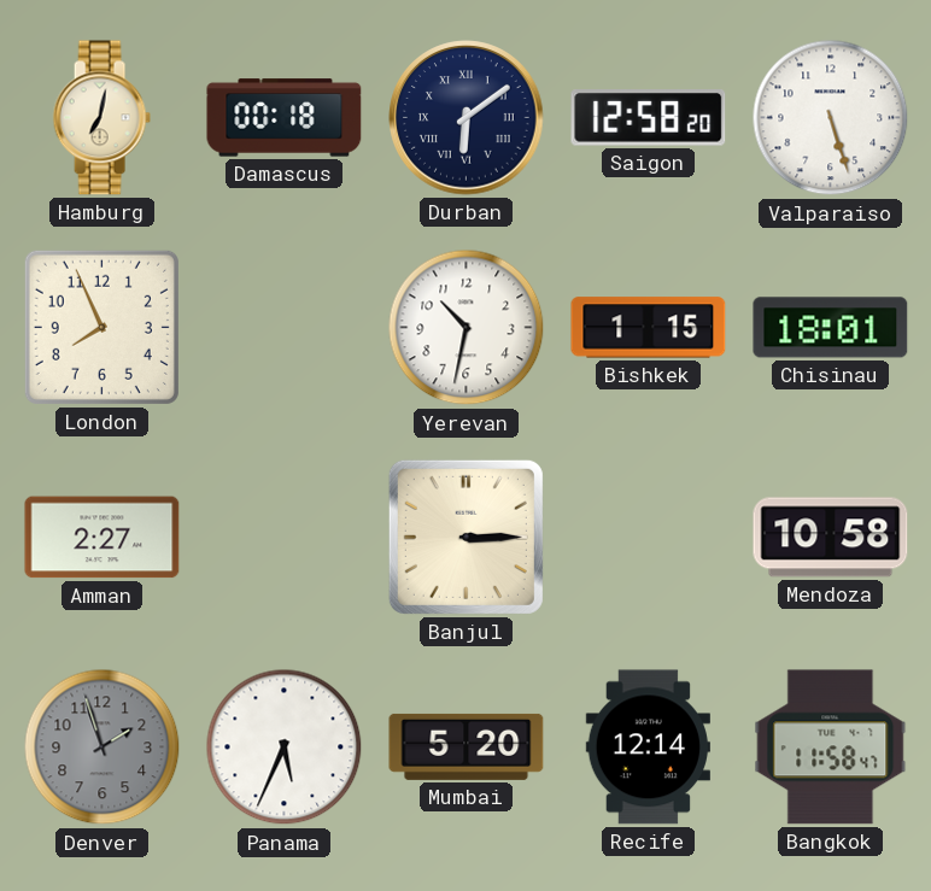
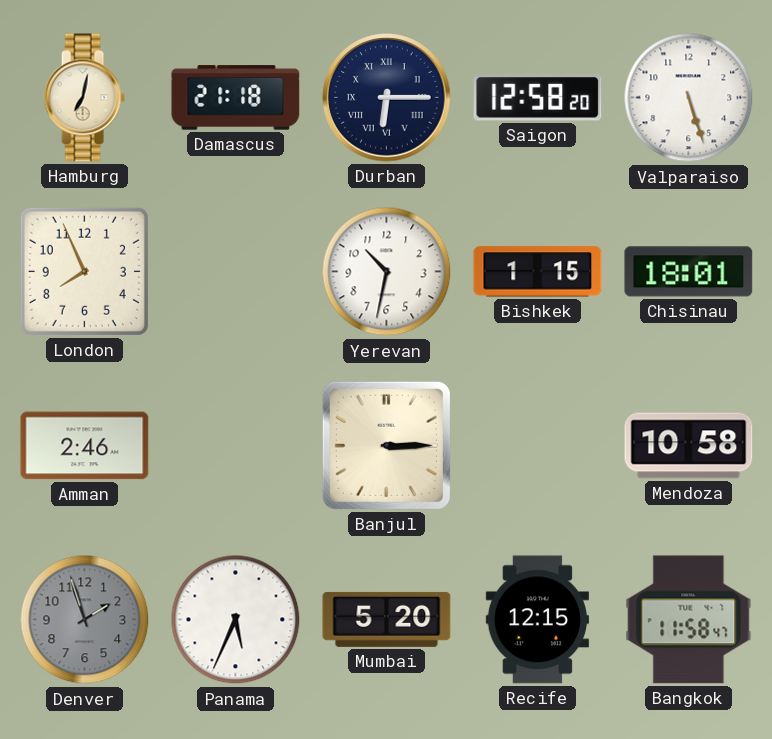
Damascus: 00:18 -> 21:18 (236, 98)
Durban: 6:09 -> 6:15 (387, 98)
Amman: 2:27 -> 2:46 (85, 446)
Recife: 12:14 -> 12:15 (537, 620)
